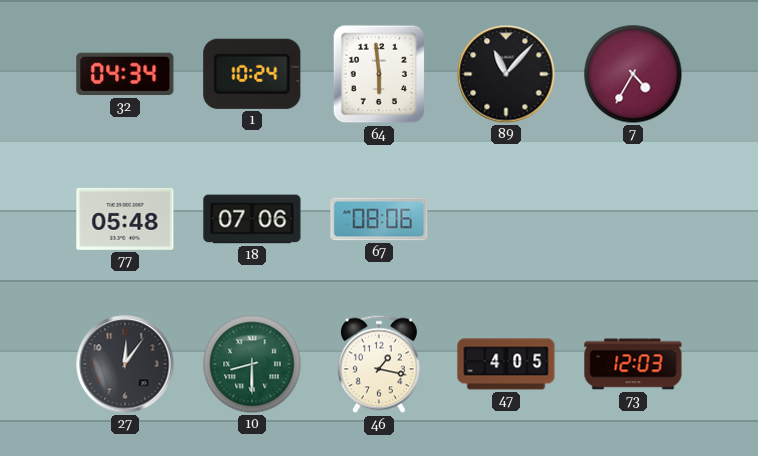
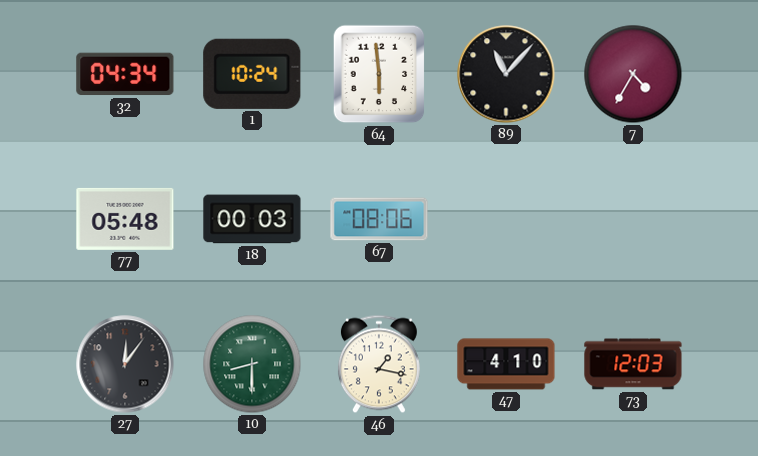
18: 07:06 -> 00:03 (252, 219)
47: 4:05 -> 4:10 (506, 364)
